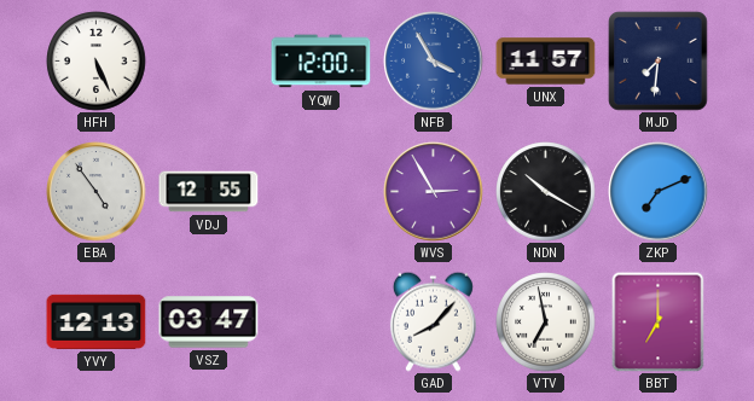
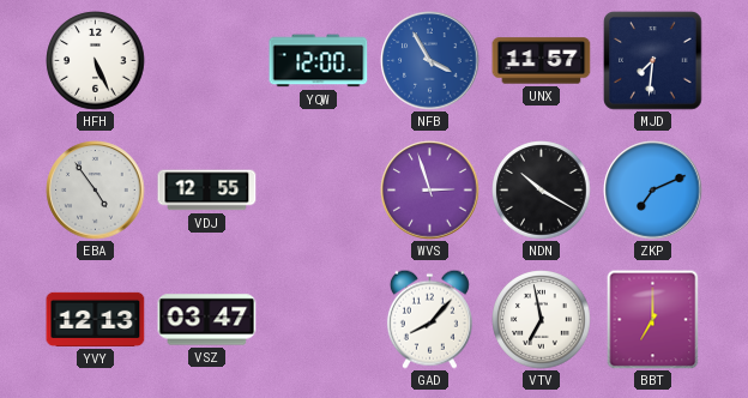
WVS: 2:55 -> 2:57 (430, 191)
